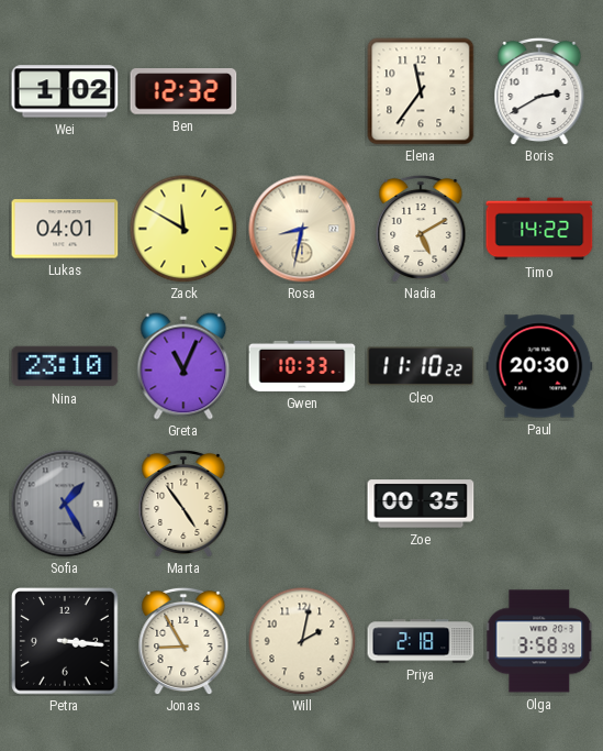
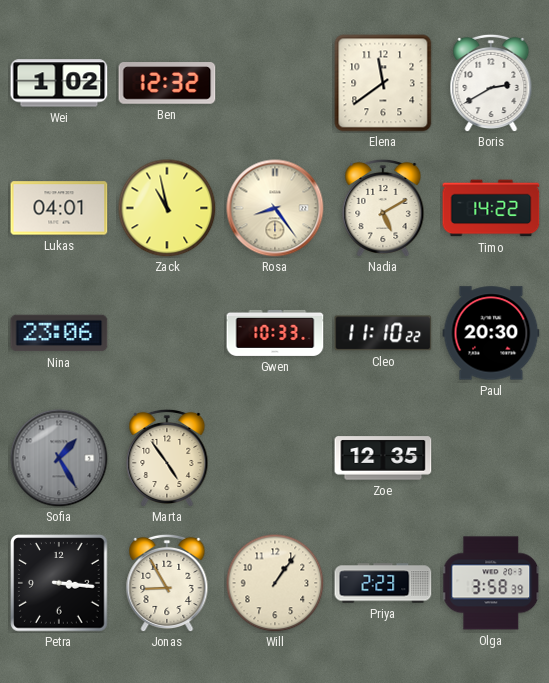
Elena: 11:36 -> 11:39 (383, 83)
Zack: 11:50 -> 10:58 (167, 208)
Rosa: 8:32 -> 8:24 (275, 208)
Nina: 23:10 -> 23:06 (59, 333)
Greta: 11:04 -> none (183, 366)
Zoe: 00:35 -> 12:35 (383, 458)
Will: 2:02 -> 1:06 (275, 583)
Priya: 2:18 -> 2:23 (383, 583)
